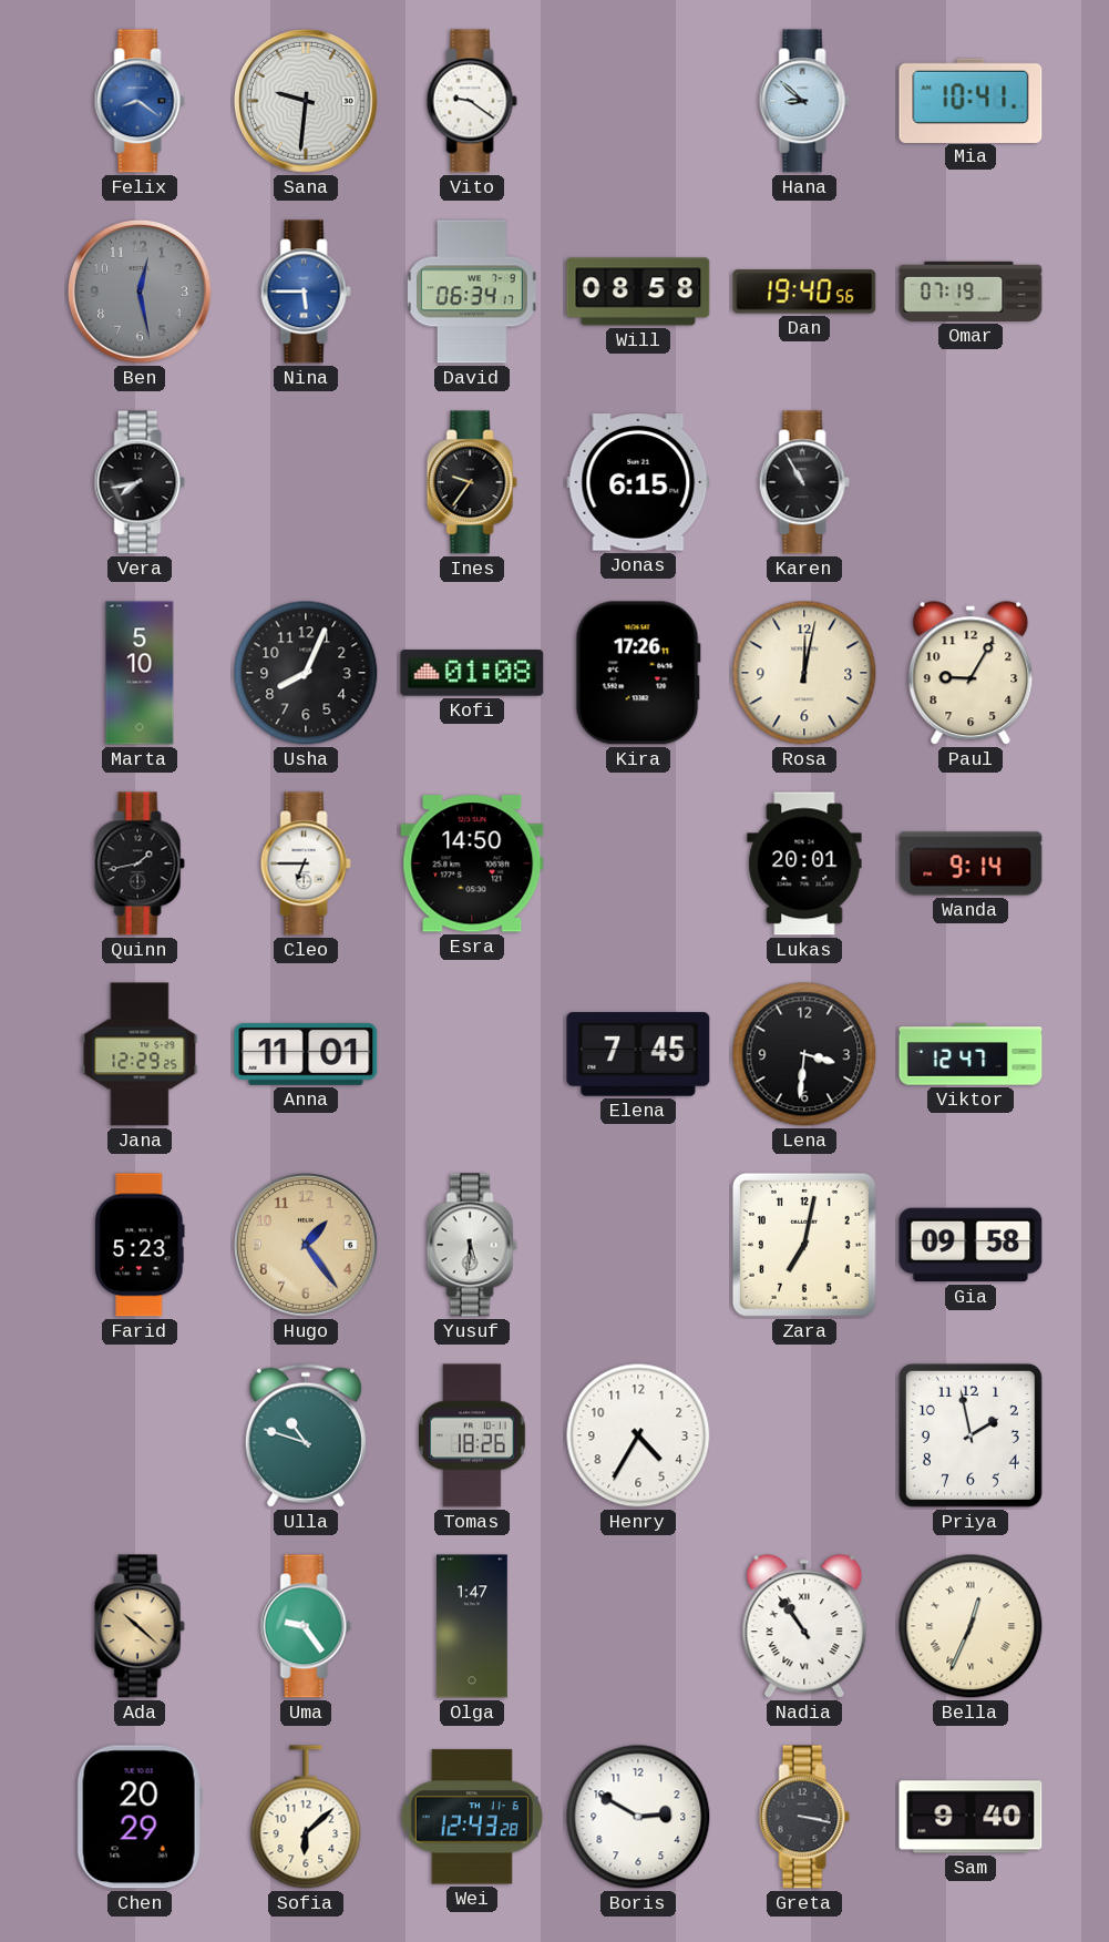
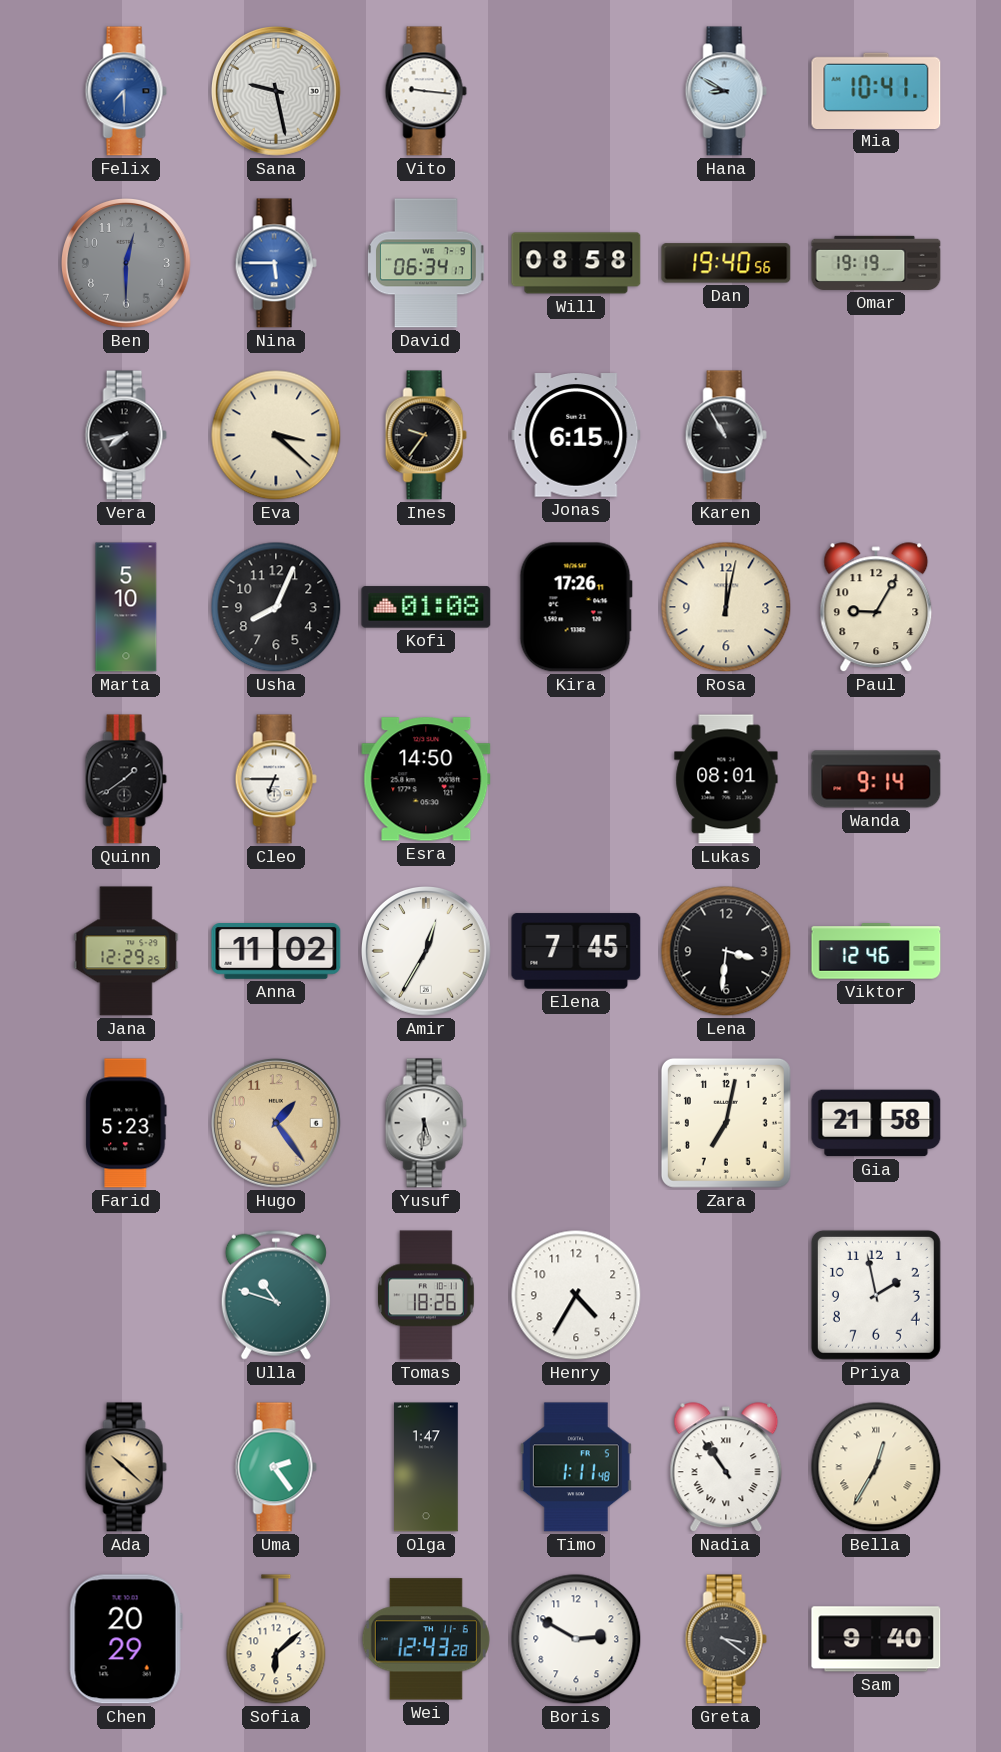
Felix: 8:21 -> 7:30 (126, 91)
Sana: 9:31 -> 9:28 (277, 92)
Vito: 9:21 -> 9:16 (426, 91)
Hana: 8:52 -> 8:50 (726, 91)
Ben: 12:28 -> 12:30 (127, 264)
Omar: 07:19 -> 19:19 (876, 263)
Eva: none -> 3:22 (276, 435)
Quinn: 1:43 -> 1:39 (126, 779)
Lukas: 20:01 -> 08:01 (726, 779)
Anna: 11:01 -> 11:02 (276, 952)
Amir: none -> 12:35 (427, 952)
Viktor: 12:47 -> 12:46 (876, 951)
Gia: 09:58 -> 21:58 (876, 1123)
Uma: 9:24 -> 2:24 (276, 1467)
Timo: none -> 1:11 (576, 1467)
Bella: 12:34 -> 12:35 (876, 1467)
Greta: 3:17 -> 3:21 (726, 1639)
